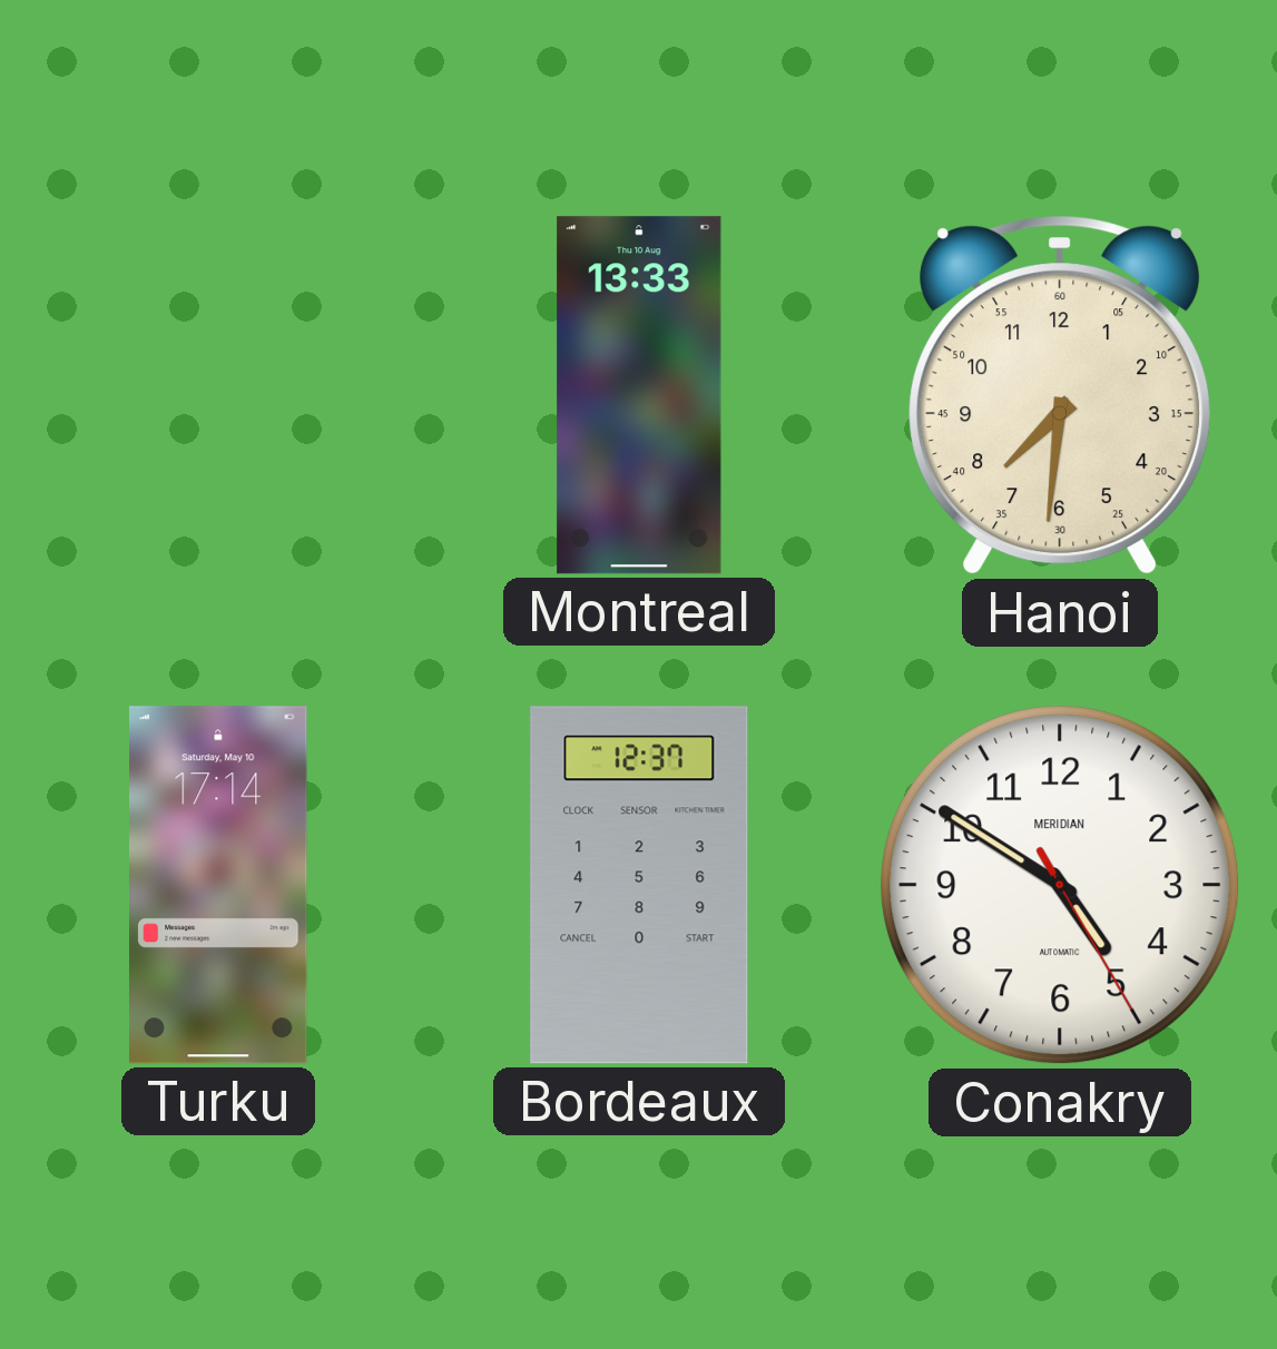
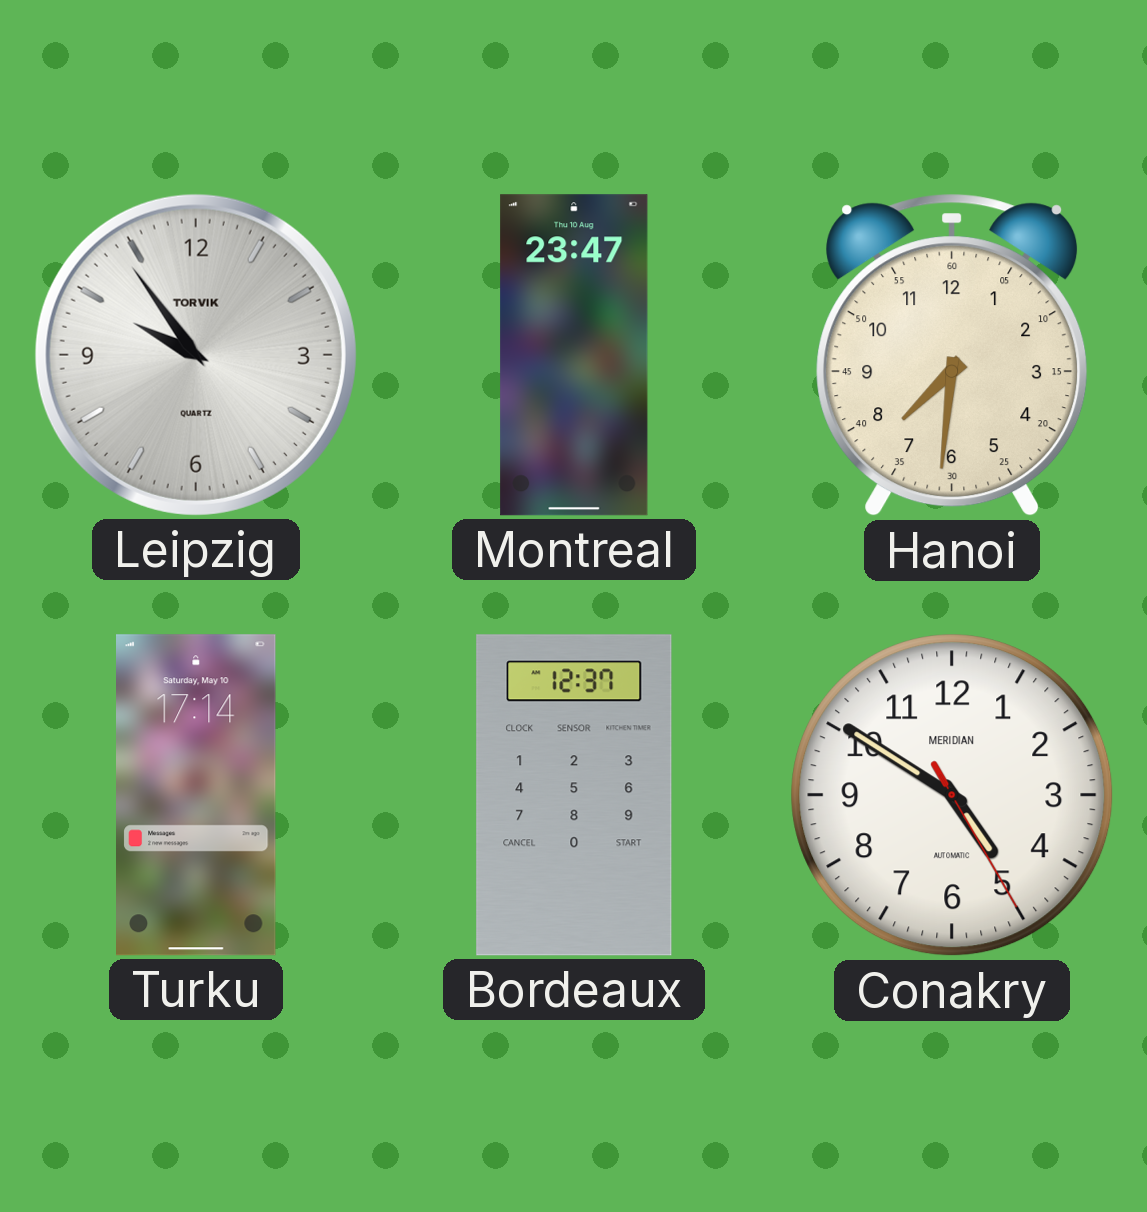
Leipzig: none -> 9:54 (196, 355)
Montreal: 13:33 -> 23:47 (574, 355)
